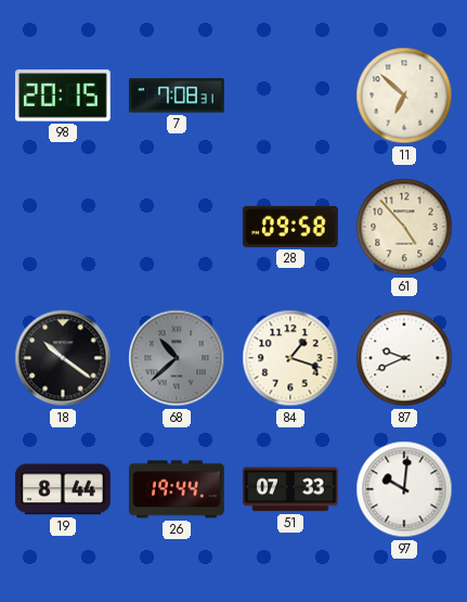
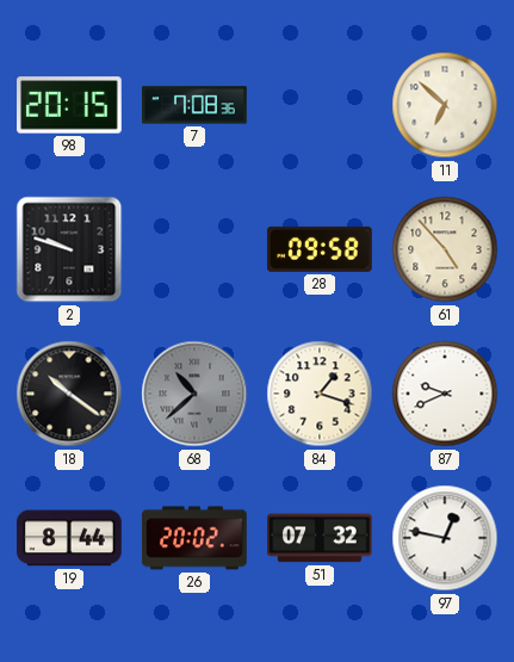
7: 7:08:31 -> 7:08:36 (196, 105)
2: none -> 9:48 (69, 249)
26: 19:44 -> 20:02 (194, 538)
51: 07:33 -> 07:32 (321, 538)
97: 10:01 -> 12:47 (445, 538)
